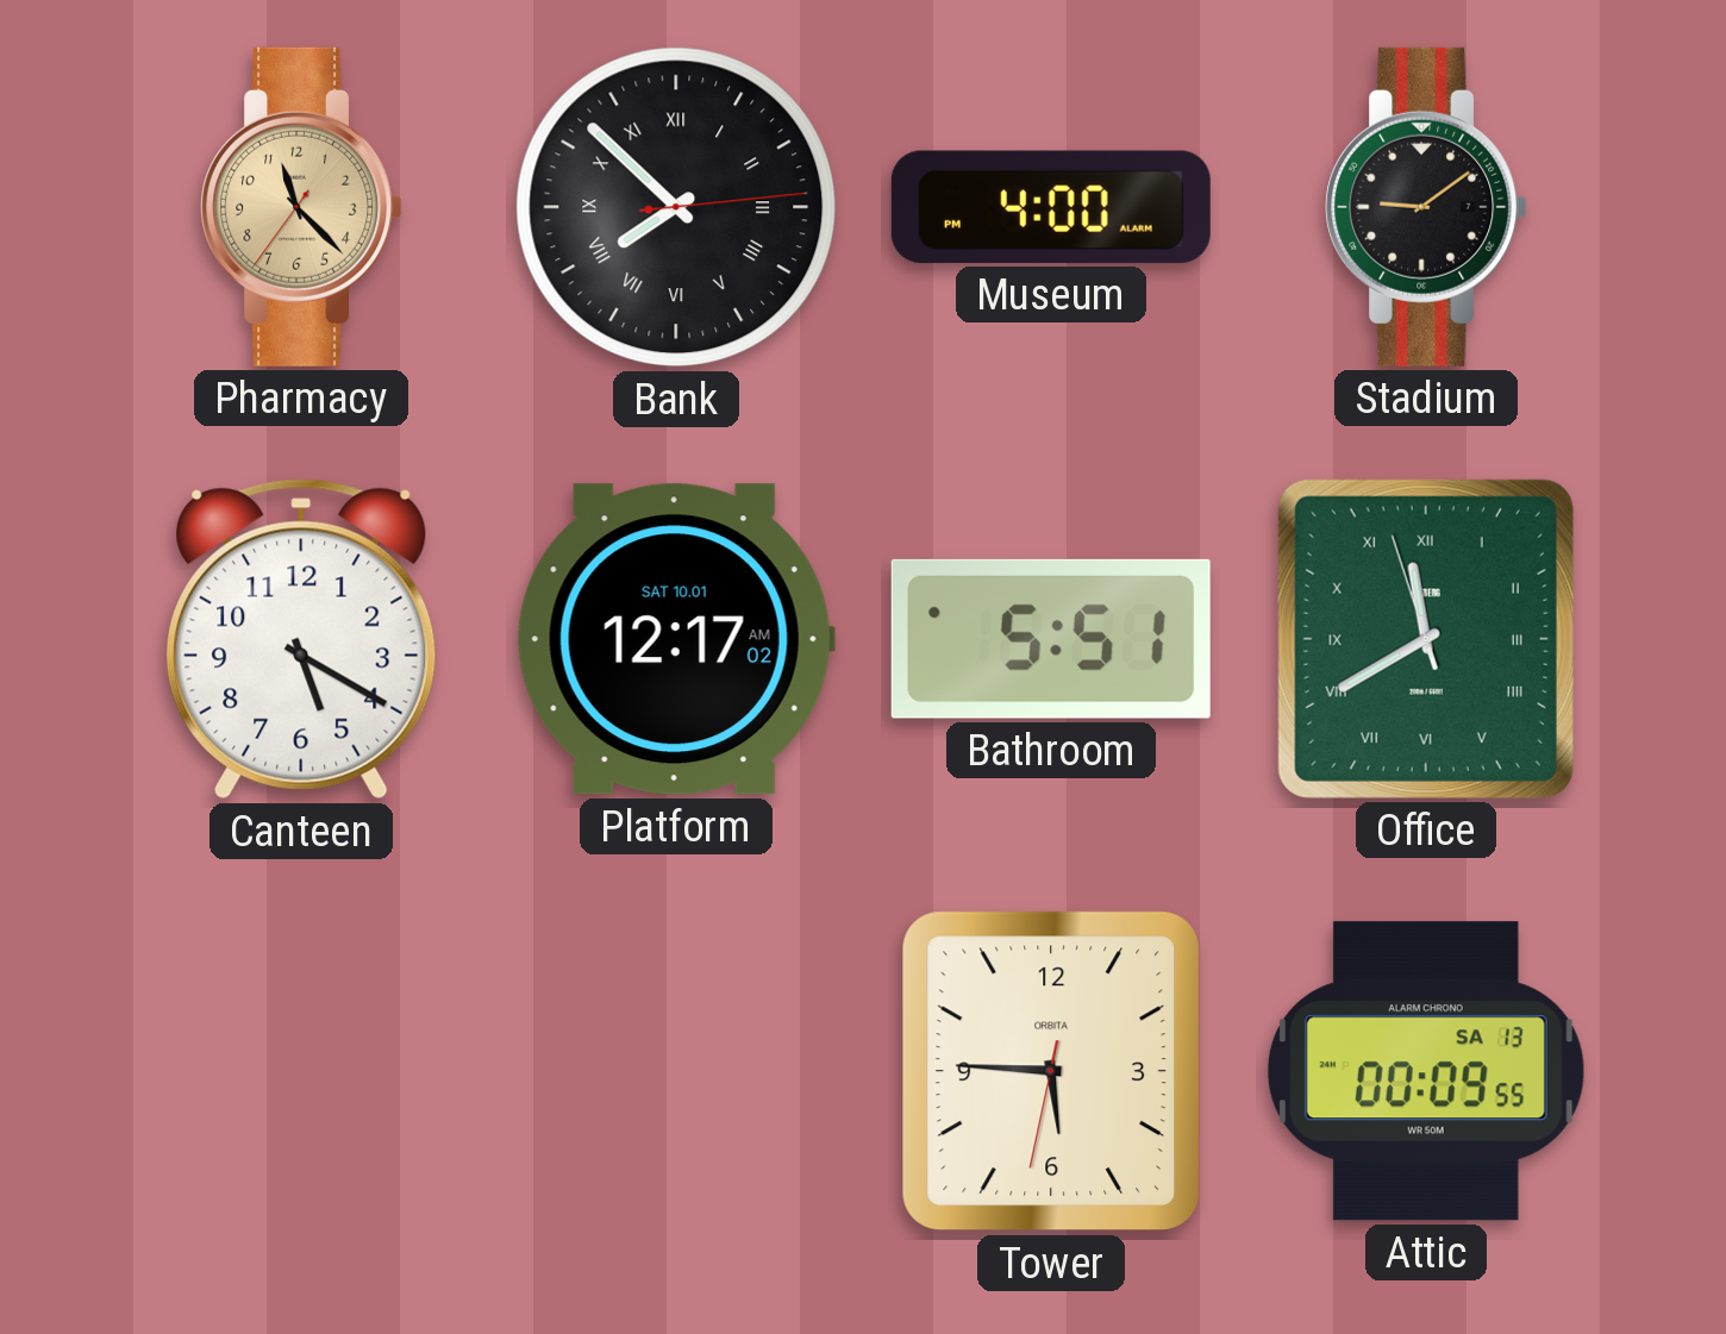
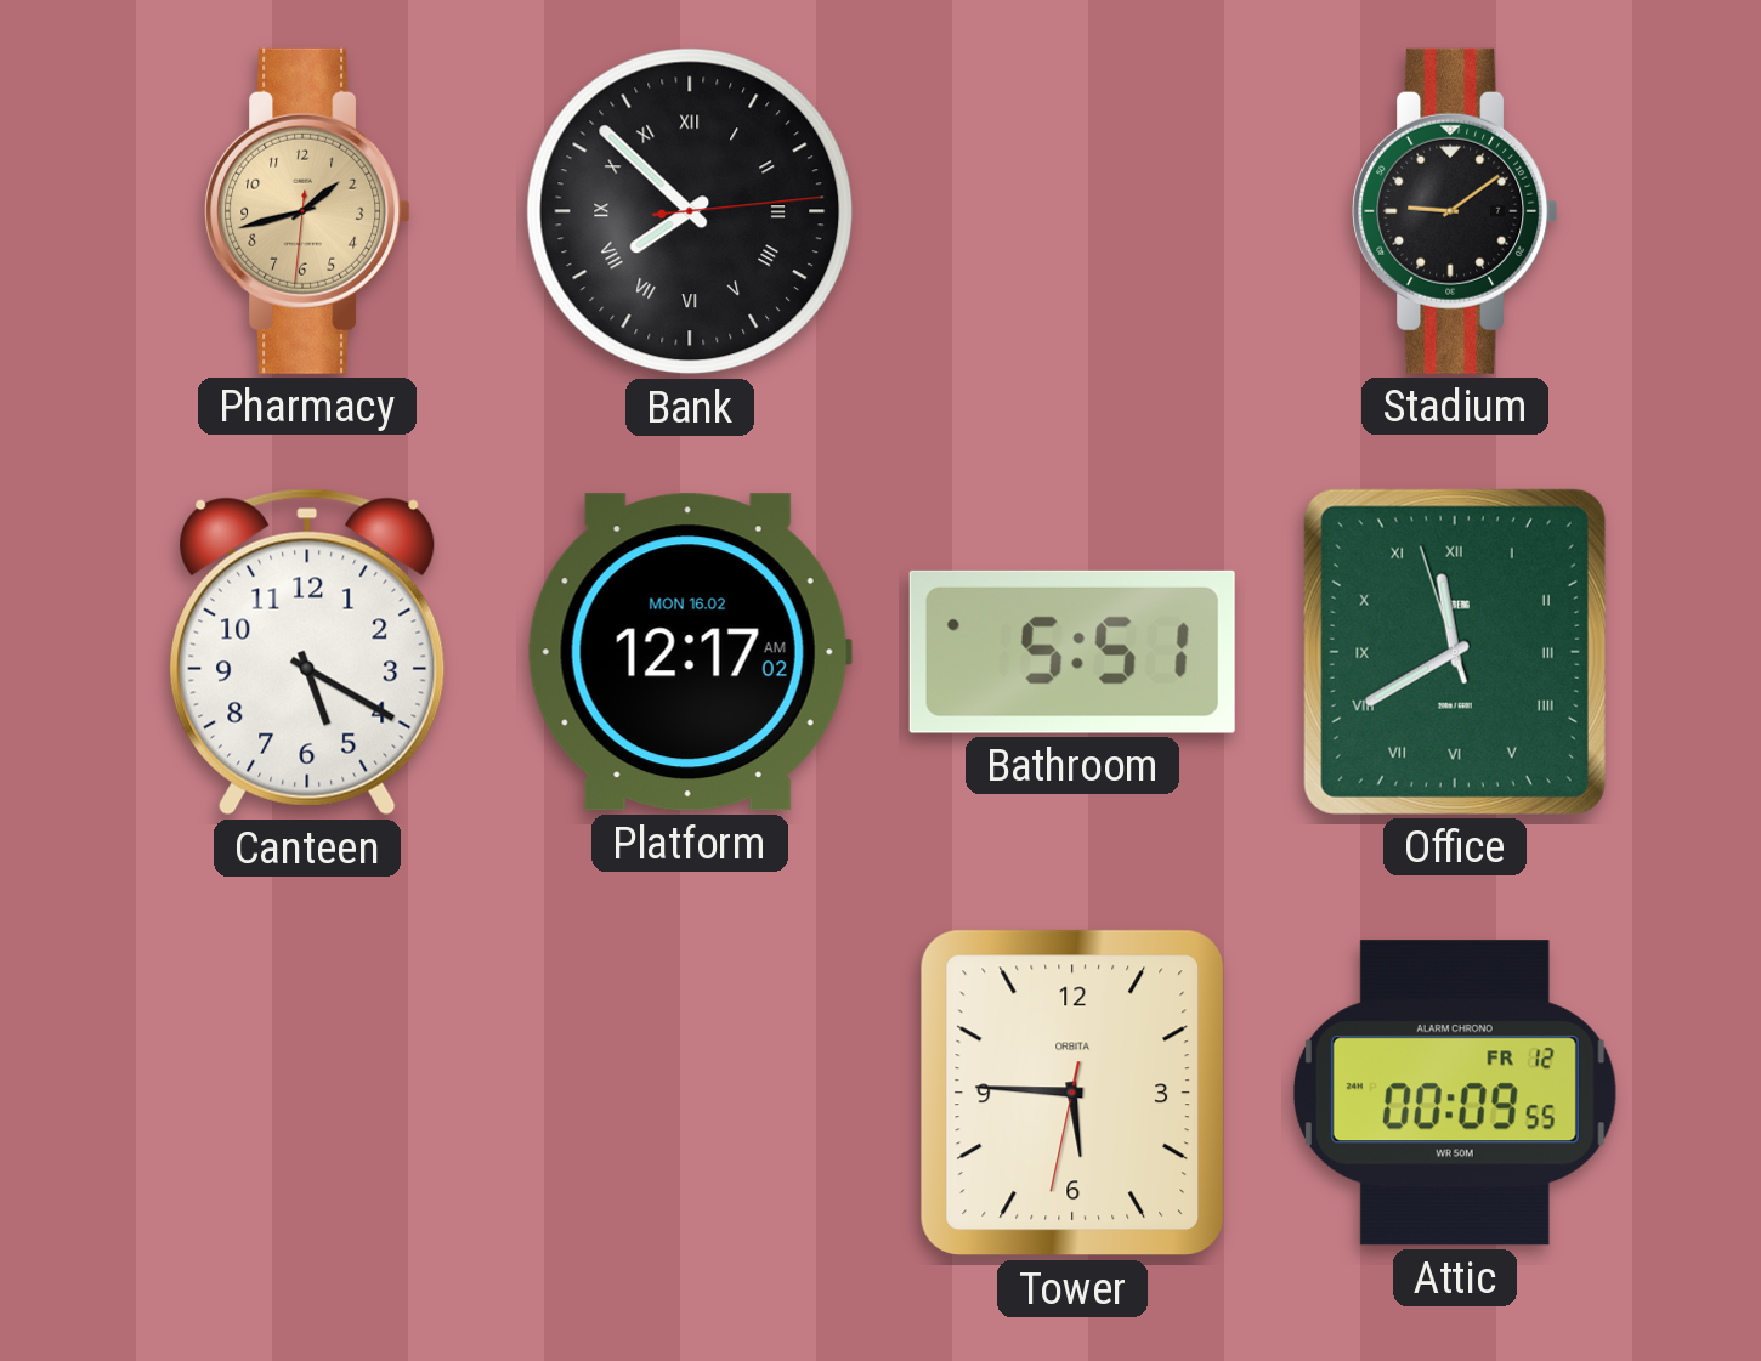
Pharmacy: 11:22 -> 1:42 (307, 211)
Museum: 4:00 -> none (1051, 207)
Platform date: SAT 10.01 -> MON 16.02 (690, 652)
Attic date: SA 13 -> FR 12 (1455, 1093)
